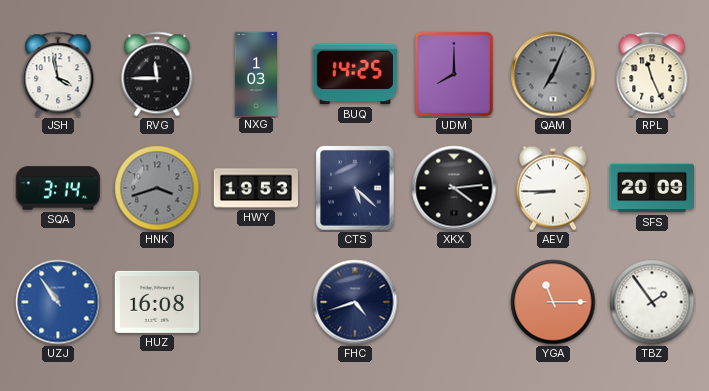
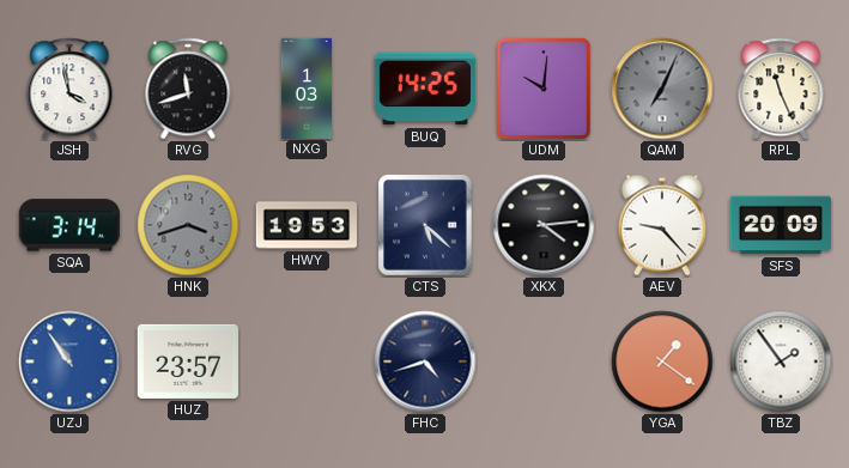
RVG: 11:45 -> 11:42 (188, 89)
UDM: 8:00 -> 10:01 (544, 89)
AEV: 8:45 -> 9:23 (662, 225)
HUZ: 16:08 -> 23:57 (188, 361)
YGA: 11:15 -> 1:21 (662, 361)
